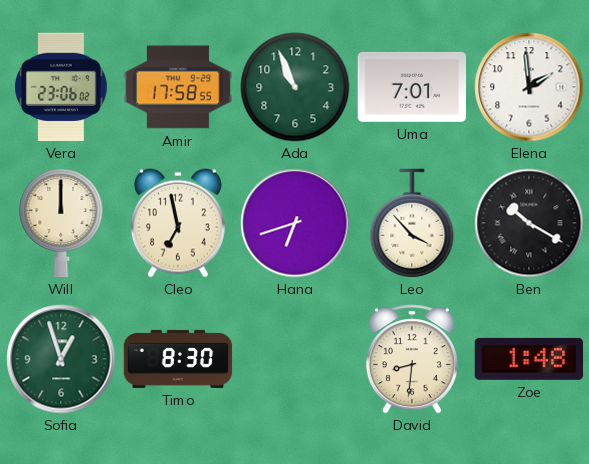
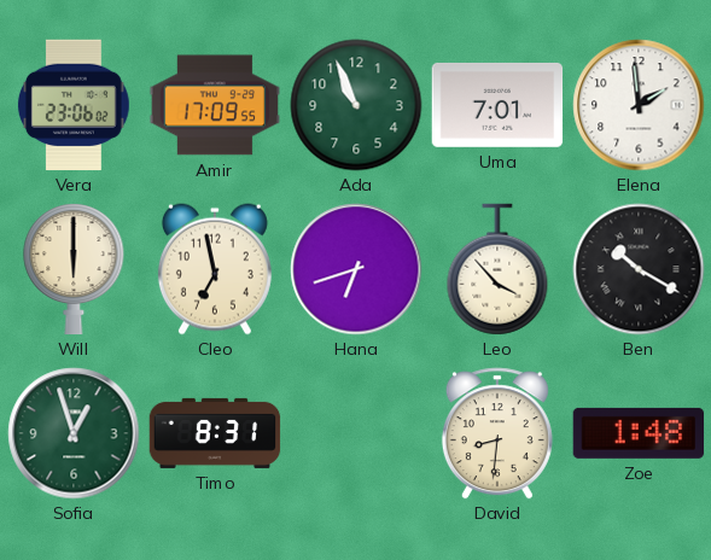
Amir: 17:58 -> 17:09 (215, 105)
Will: 12:00 -> 6:00 (74, 270)
Timo: 8:30 -> 8:31 (215, 433)
